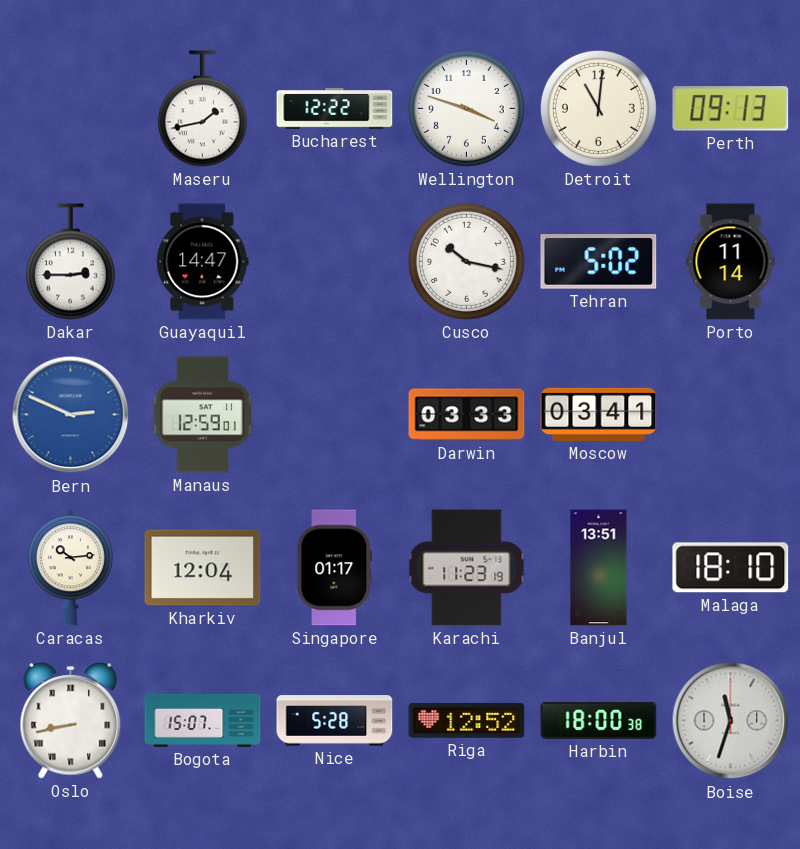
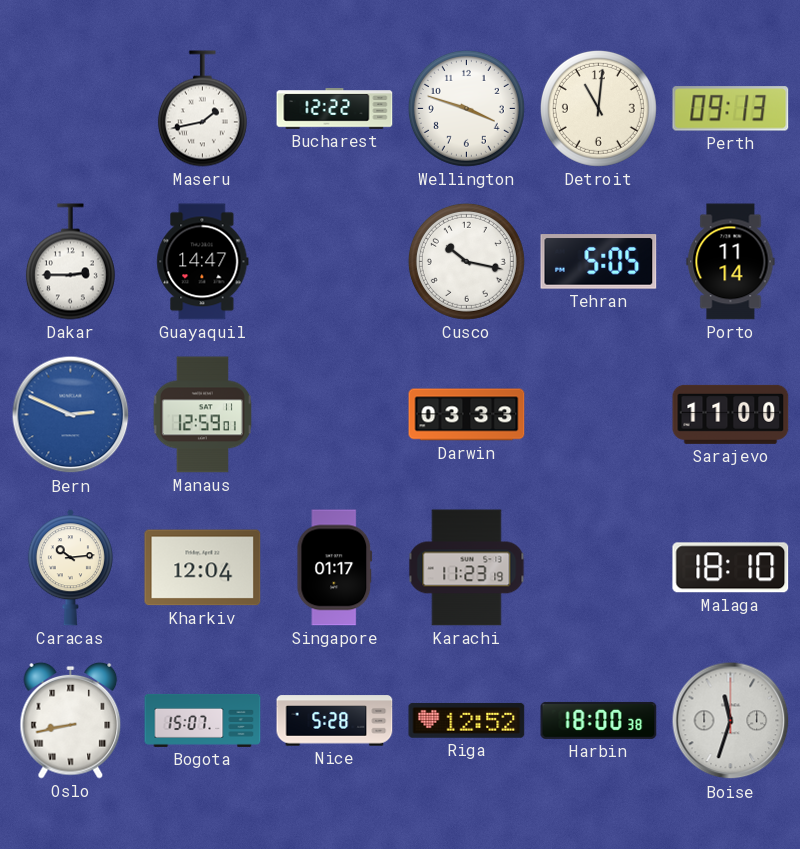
Tehran: 5:02 -> 5:05 (599, 262)
Moscow: 03:41 -> none (599, 414)
Sarajevo: none -> 11:00 (731, 414)
Banjul: 13:51 -> none (599, 568)
